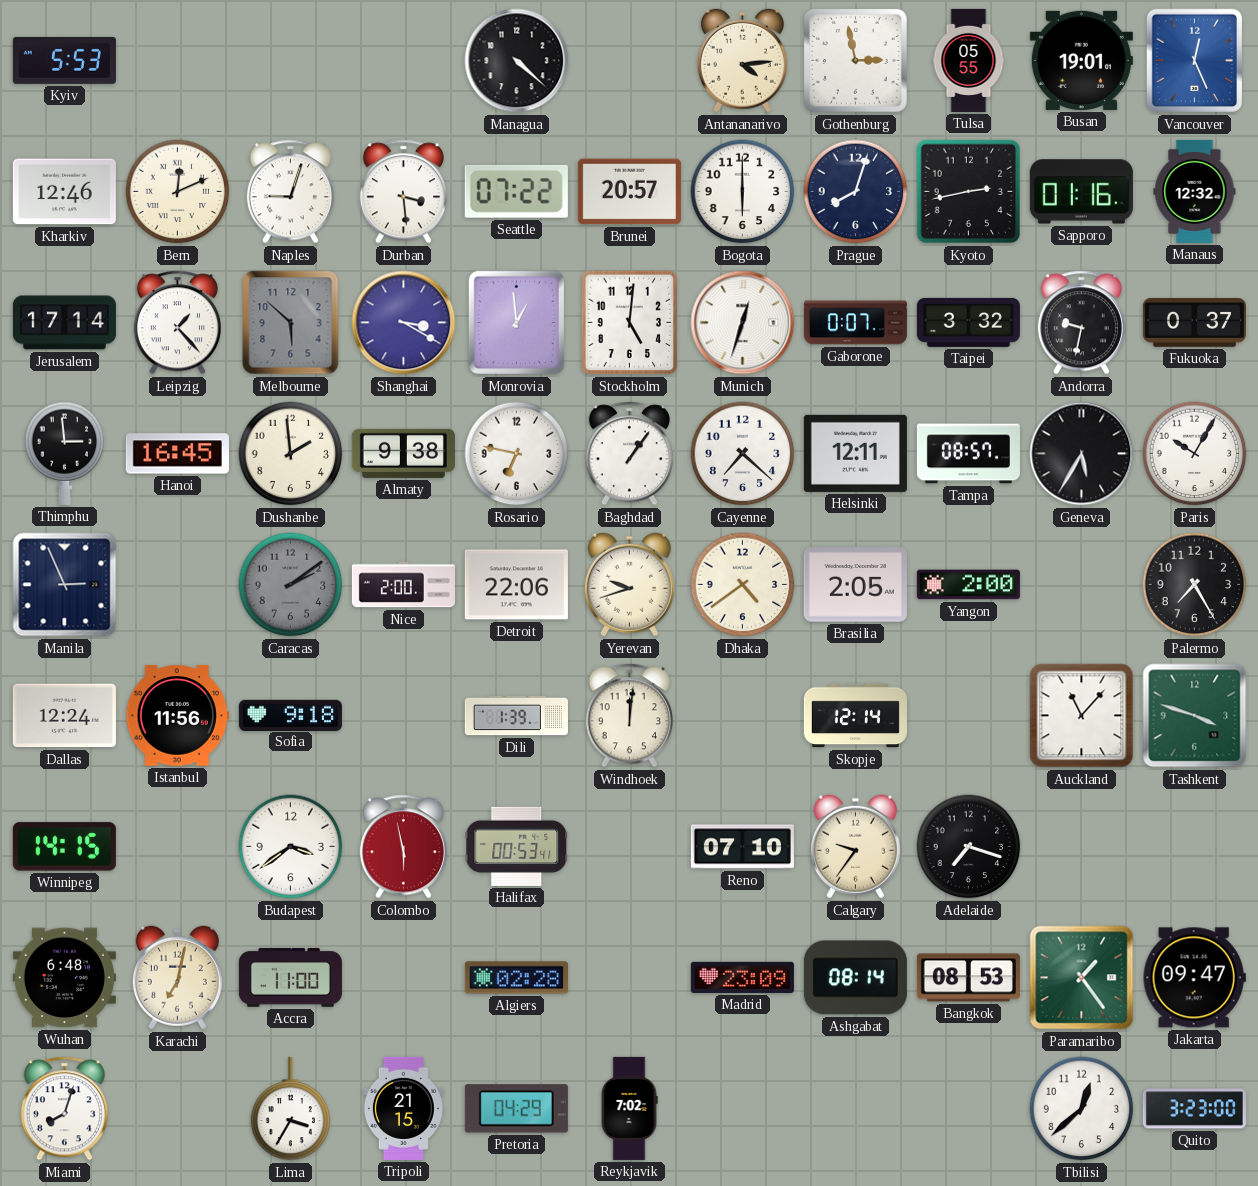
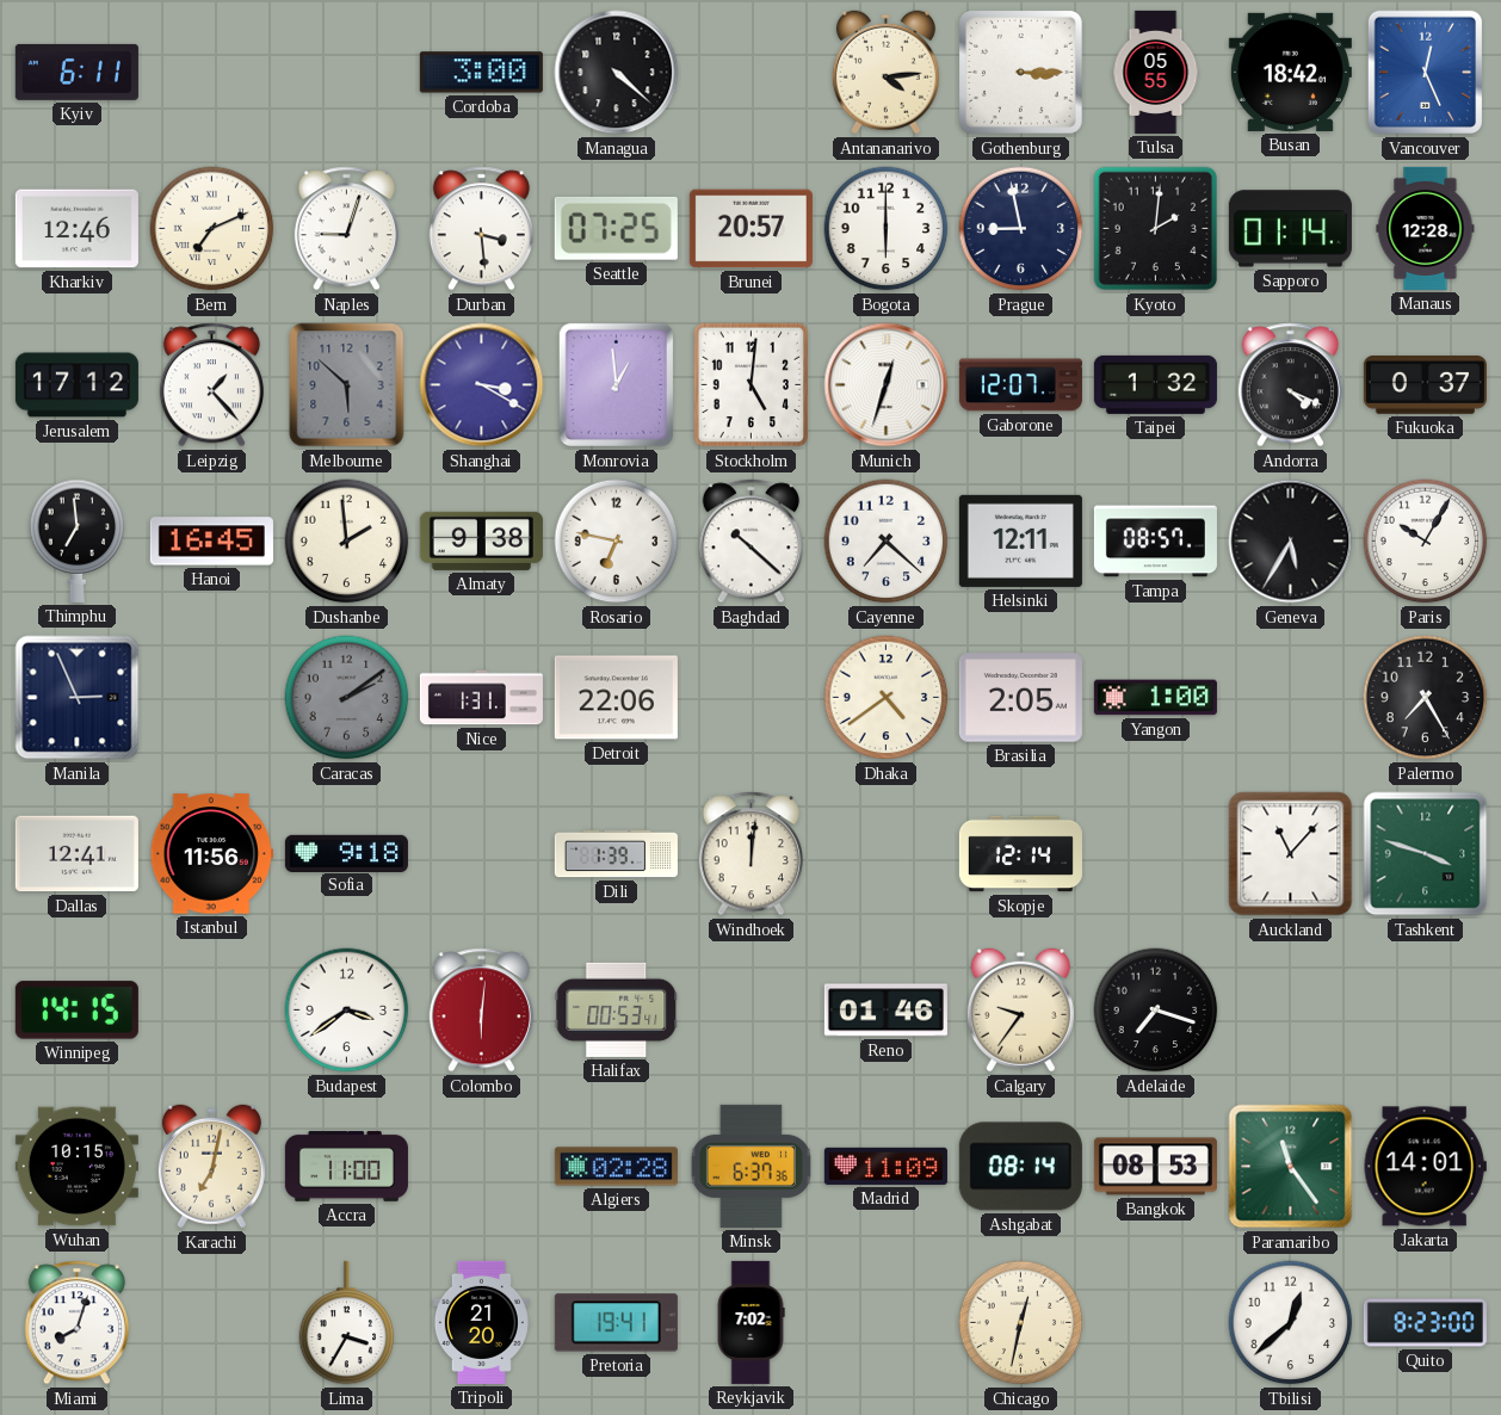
Kyiv: 5:53 -> 6:11 (76, 72)
Cordoba: none -> 3:00 (481, 73)
Gothenburg: 2:58 -> 3:15 (1020, 72)
Busan: 19:01 -> 18:42 (1290, 72)
Bern: 12:11 -> 7:11 (212, 229)
Seattle: 07:22 -> 07:25 (616, 228)
Prague: 8:03 -> 8:58 (1021, 229)
Kyoto: 2:43 -> 2:01 (1156, 229)
Sapporo: 01:16 -> 01:14 (1290, 229)
Manaus: 12:32 -> 12:28 (1426, 228)
Jerusalem: 17:14 -> 17:12 (76, 385)
Gaborone: 0:07 -> 12:07 (1020, 385)
Taipei: 3:32 -> 1:32 (1155, 384)
Andorra: 9:32 -> 4:19 (1290, 385)
Thimphu: 2:59 -> 6:59 (78, 540)
Baghdad: 1:06 -> 10:22 (750, 542)
Nice: 2:00 -> 1:31 (481, 698)
Yerevan: 9:42 -> none (629, 585)
Yangon: 2:00 -> 1:00 (1155, 698)
Dallas: 12:24 -> 12:41 (76, 854)
Colombo: 5:58 -> 6:01 (481, 1011)
Reno: 07:10 -> 01:46 (885, 1011)
Wuhan: 6:48 -> 10:15 (76, 1167)
Minsk: none -> 6:37 (750, 1166)
Madrid: 23:09 -> 11:09 (885, 1166)
Paramaribo: 1:24 -> 11:24 (1291, 1167)
Jakarta: 09:47 -> 14:01 (1425, 1167)
Tripoli: 21:15 -> 21:20 (481, 1322)
Pretoria: 04:29 -> 19:41 (616, 1323)
Chicago: none -> 12:32 (1021, 1323)
Quito: 3:23 -> 8:23 (1425, 1323)
